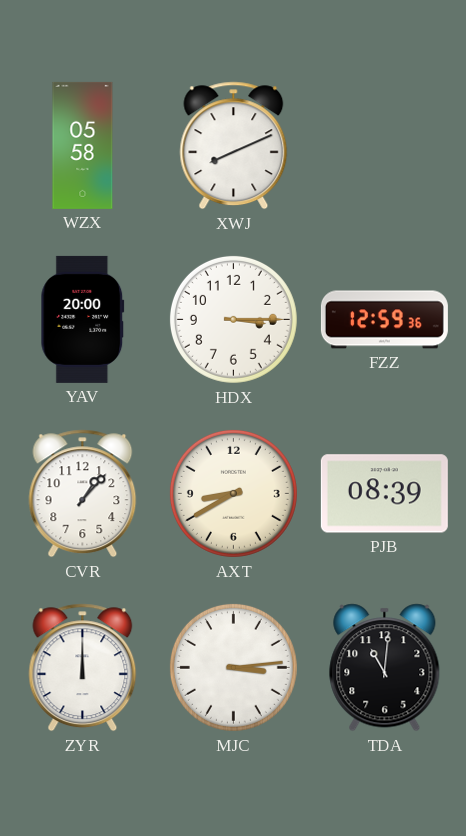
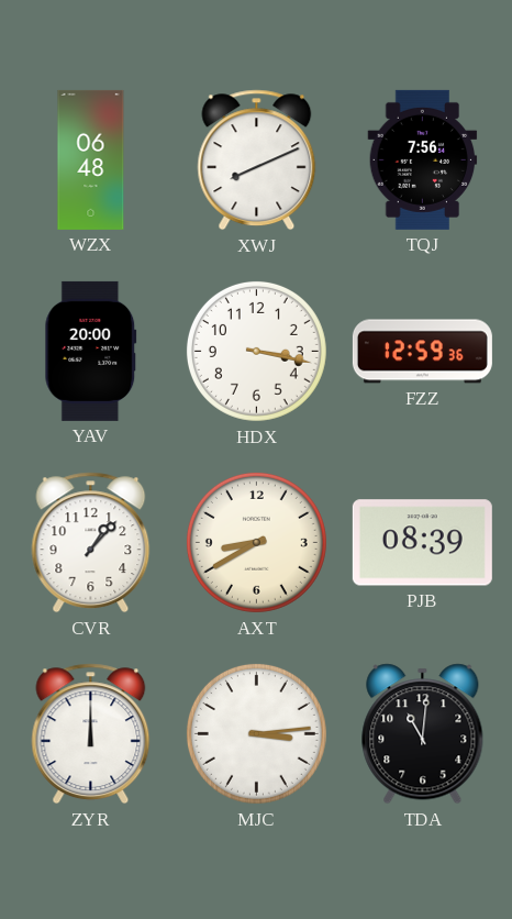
WZX: 05:58 -> 06:48 (91, 159)
TQJ: none -> 7:56 (423, 159)
HDX: 3:15 -> 3:17 (256, 351)
